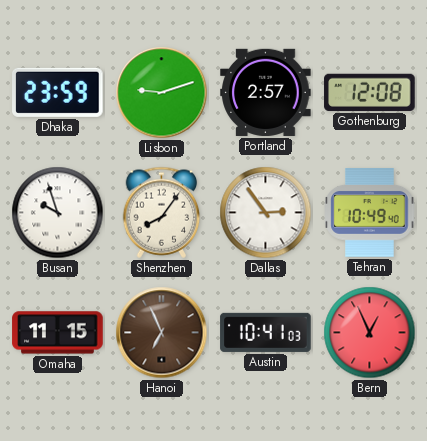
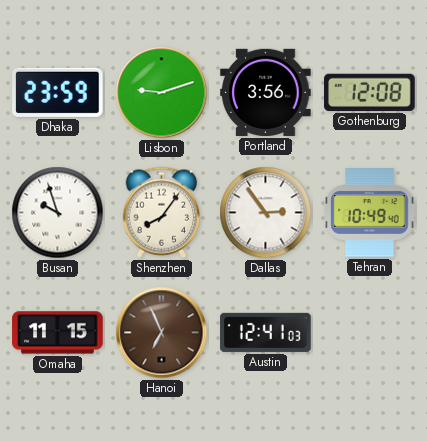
Portland: 2:57 -> 3:56 (266, 92)
Austin: 10:41 -> 12:41 (266, 332)
Bern: 12:56 -> none (370, 333)
